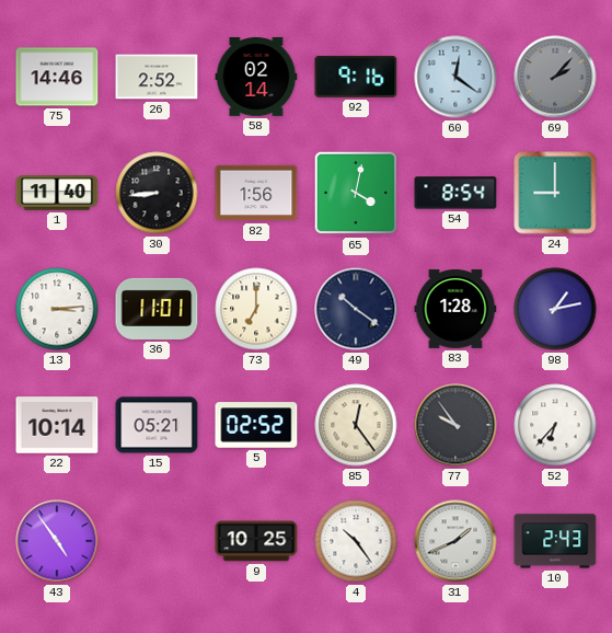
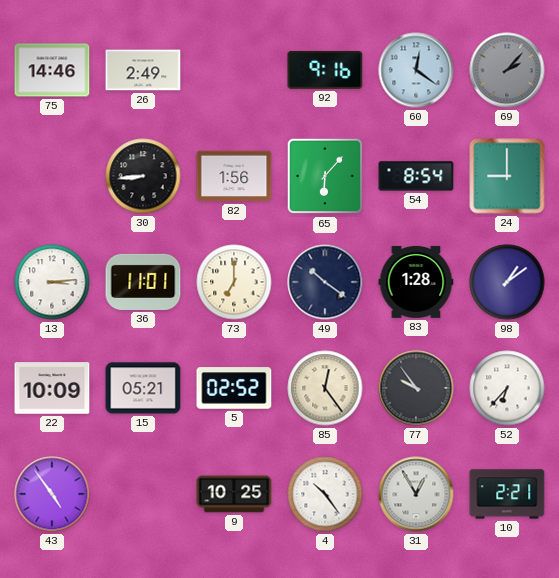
26: 2:52 -> 2:49 (143, 70)
58: 02:14 -> none (256, 78)
1: 11:40 -> none (57, 193)
65: 4:02 -> 6:07 (325, 176)
98: 1:13 -> 1:09 (507, 282)
22: 10:14 -> 10:09 (52, 388)
31: 1:41 -> 12:55 (416, 494)
10: 2:43 -> 2:21 (507, 494)
